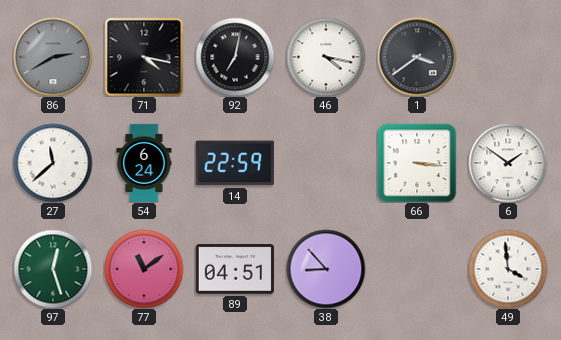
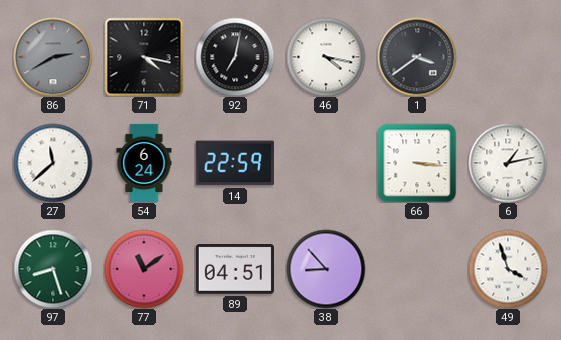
6: 1:51 -> 1:13 (508, 163)
97: 12:27 -> 8:27 (53, 269)
49: 3:59 -> 3:57 (508, 269)
